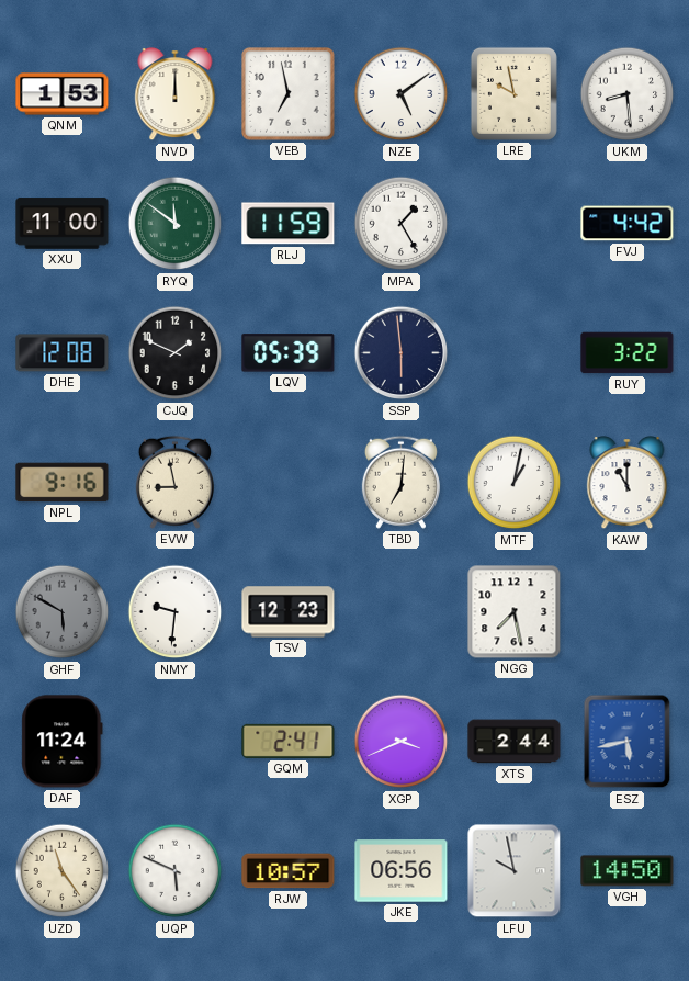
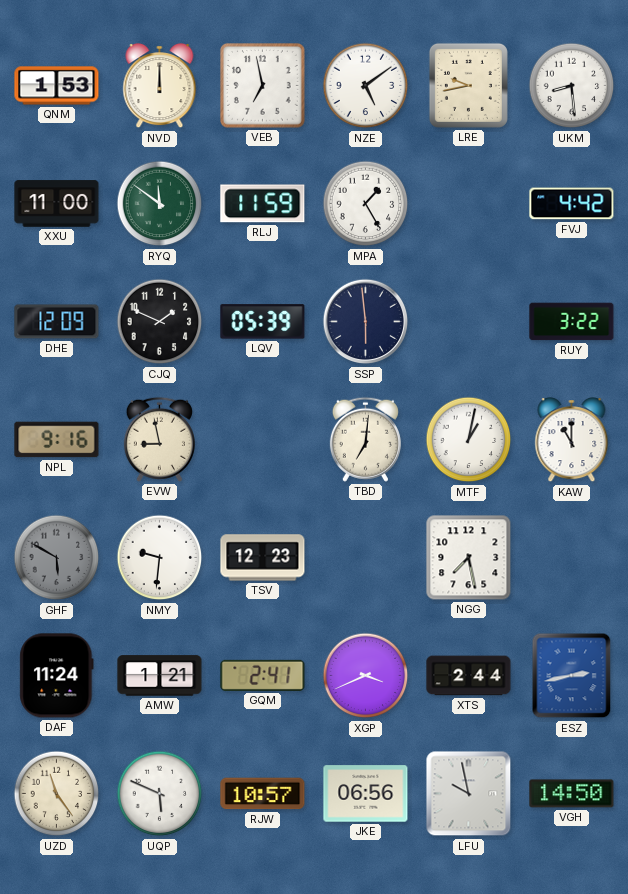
LRE: 9:58 -> 9:43 (468, 85)
DHE: 12:08 -> 12:09 (57, 322)
AMW: none -> 1:21 (160, 676)
ESZ: 5:43 -> 2:43 (572, 676)
